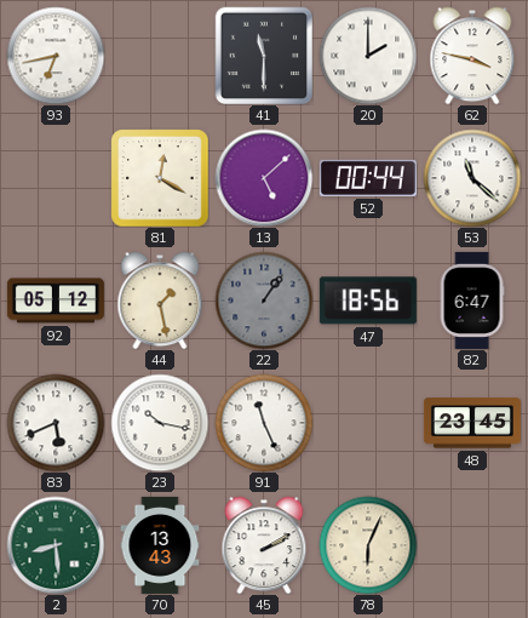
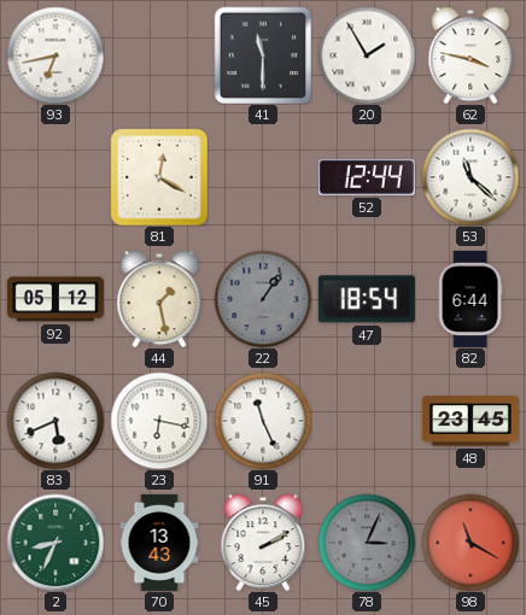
20: 2:00 -> 1:55 (367, 55)
13: 5:08 -> none (264, 178)
52: 00:44 -> 12:44 (367, 177)
47: 18:56 -> 18:54 (367, 299)
82: 6:47 -> 6:44 (471, 299)
23: 10:17 -> 6:17 (159, 421)
2: 8:29 -> 8:34 (55, 543)
78: 6:04 -> 3:04 (367, 543)
78 dial: cream -> grey (367, 543)
98: none -> 11:20 (471, 543)
